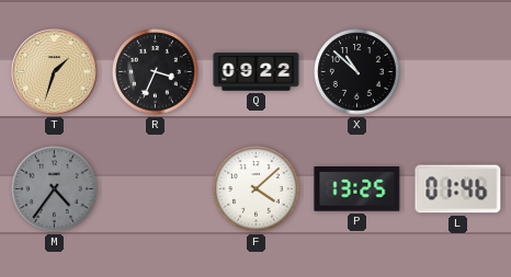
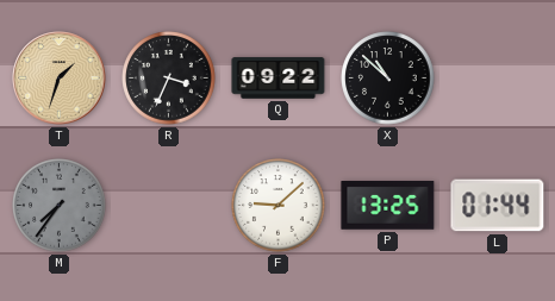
M: 4:36 -> 7:36 (60, 206)
F: 4:08 -> 9:08 (279, 206)
L: 01:46 -> 01:44 (498, 206)
